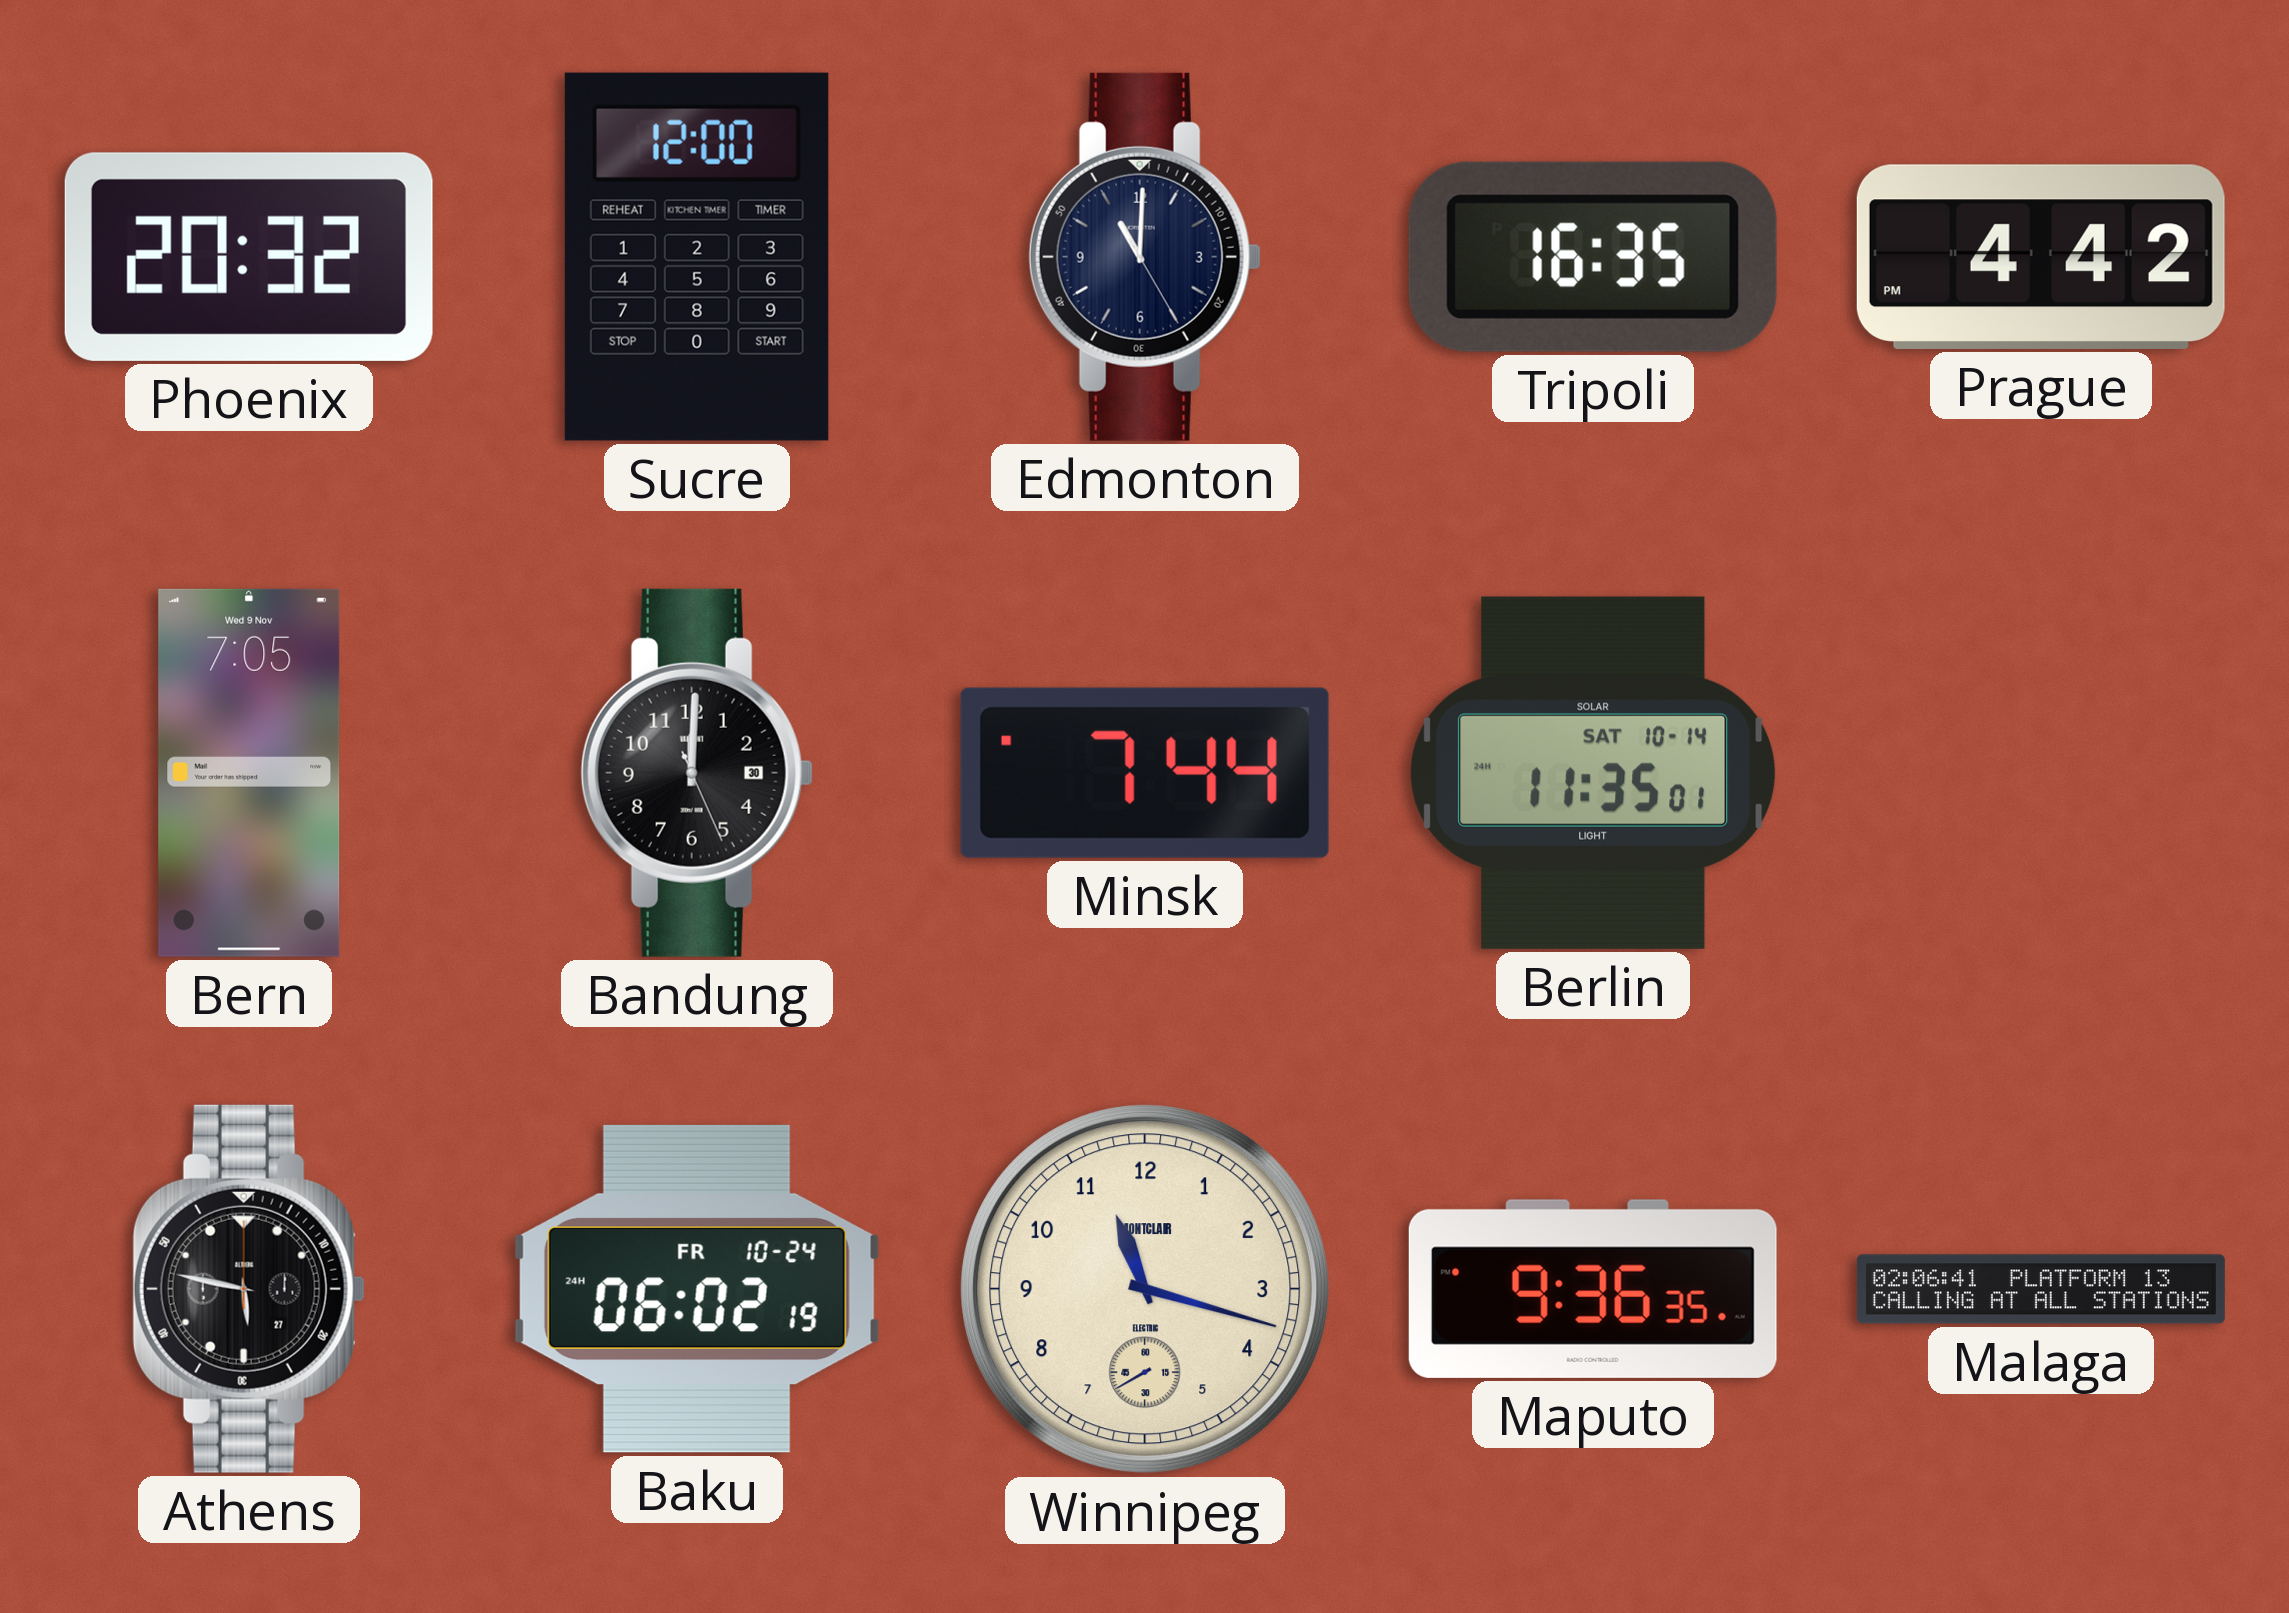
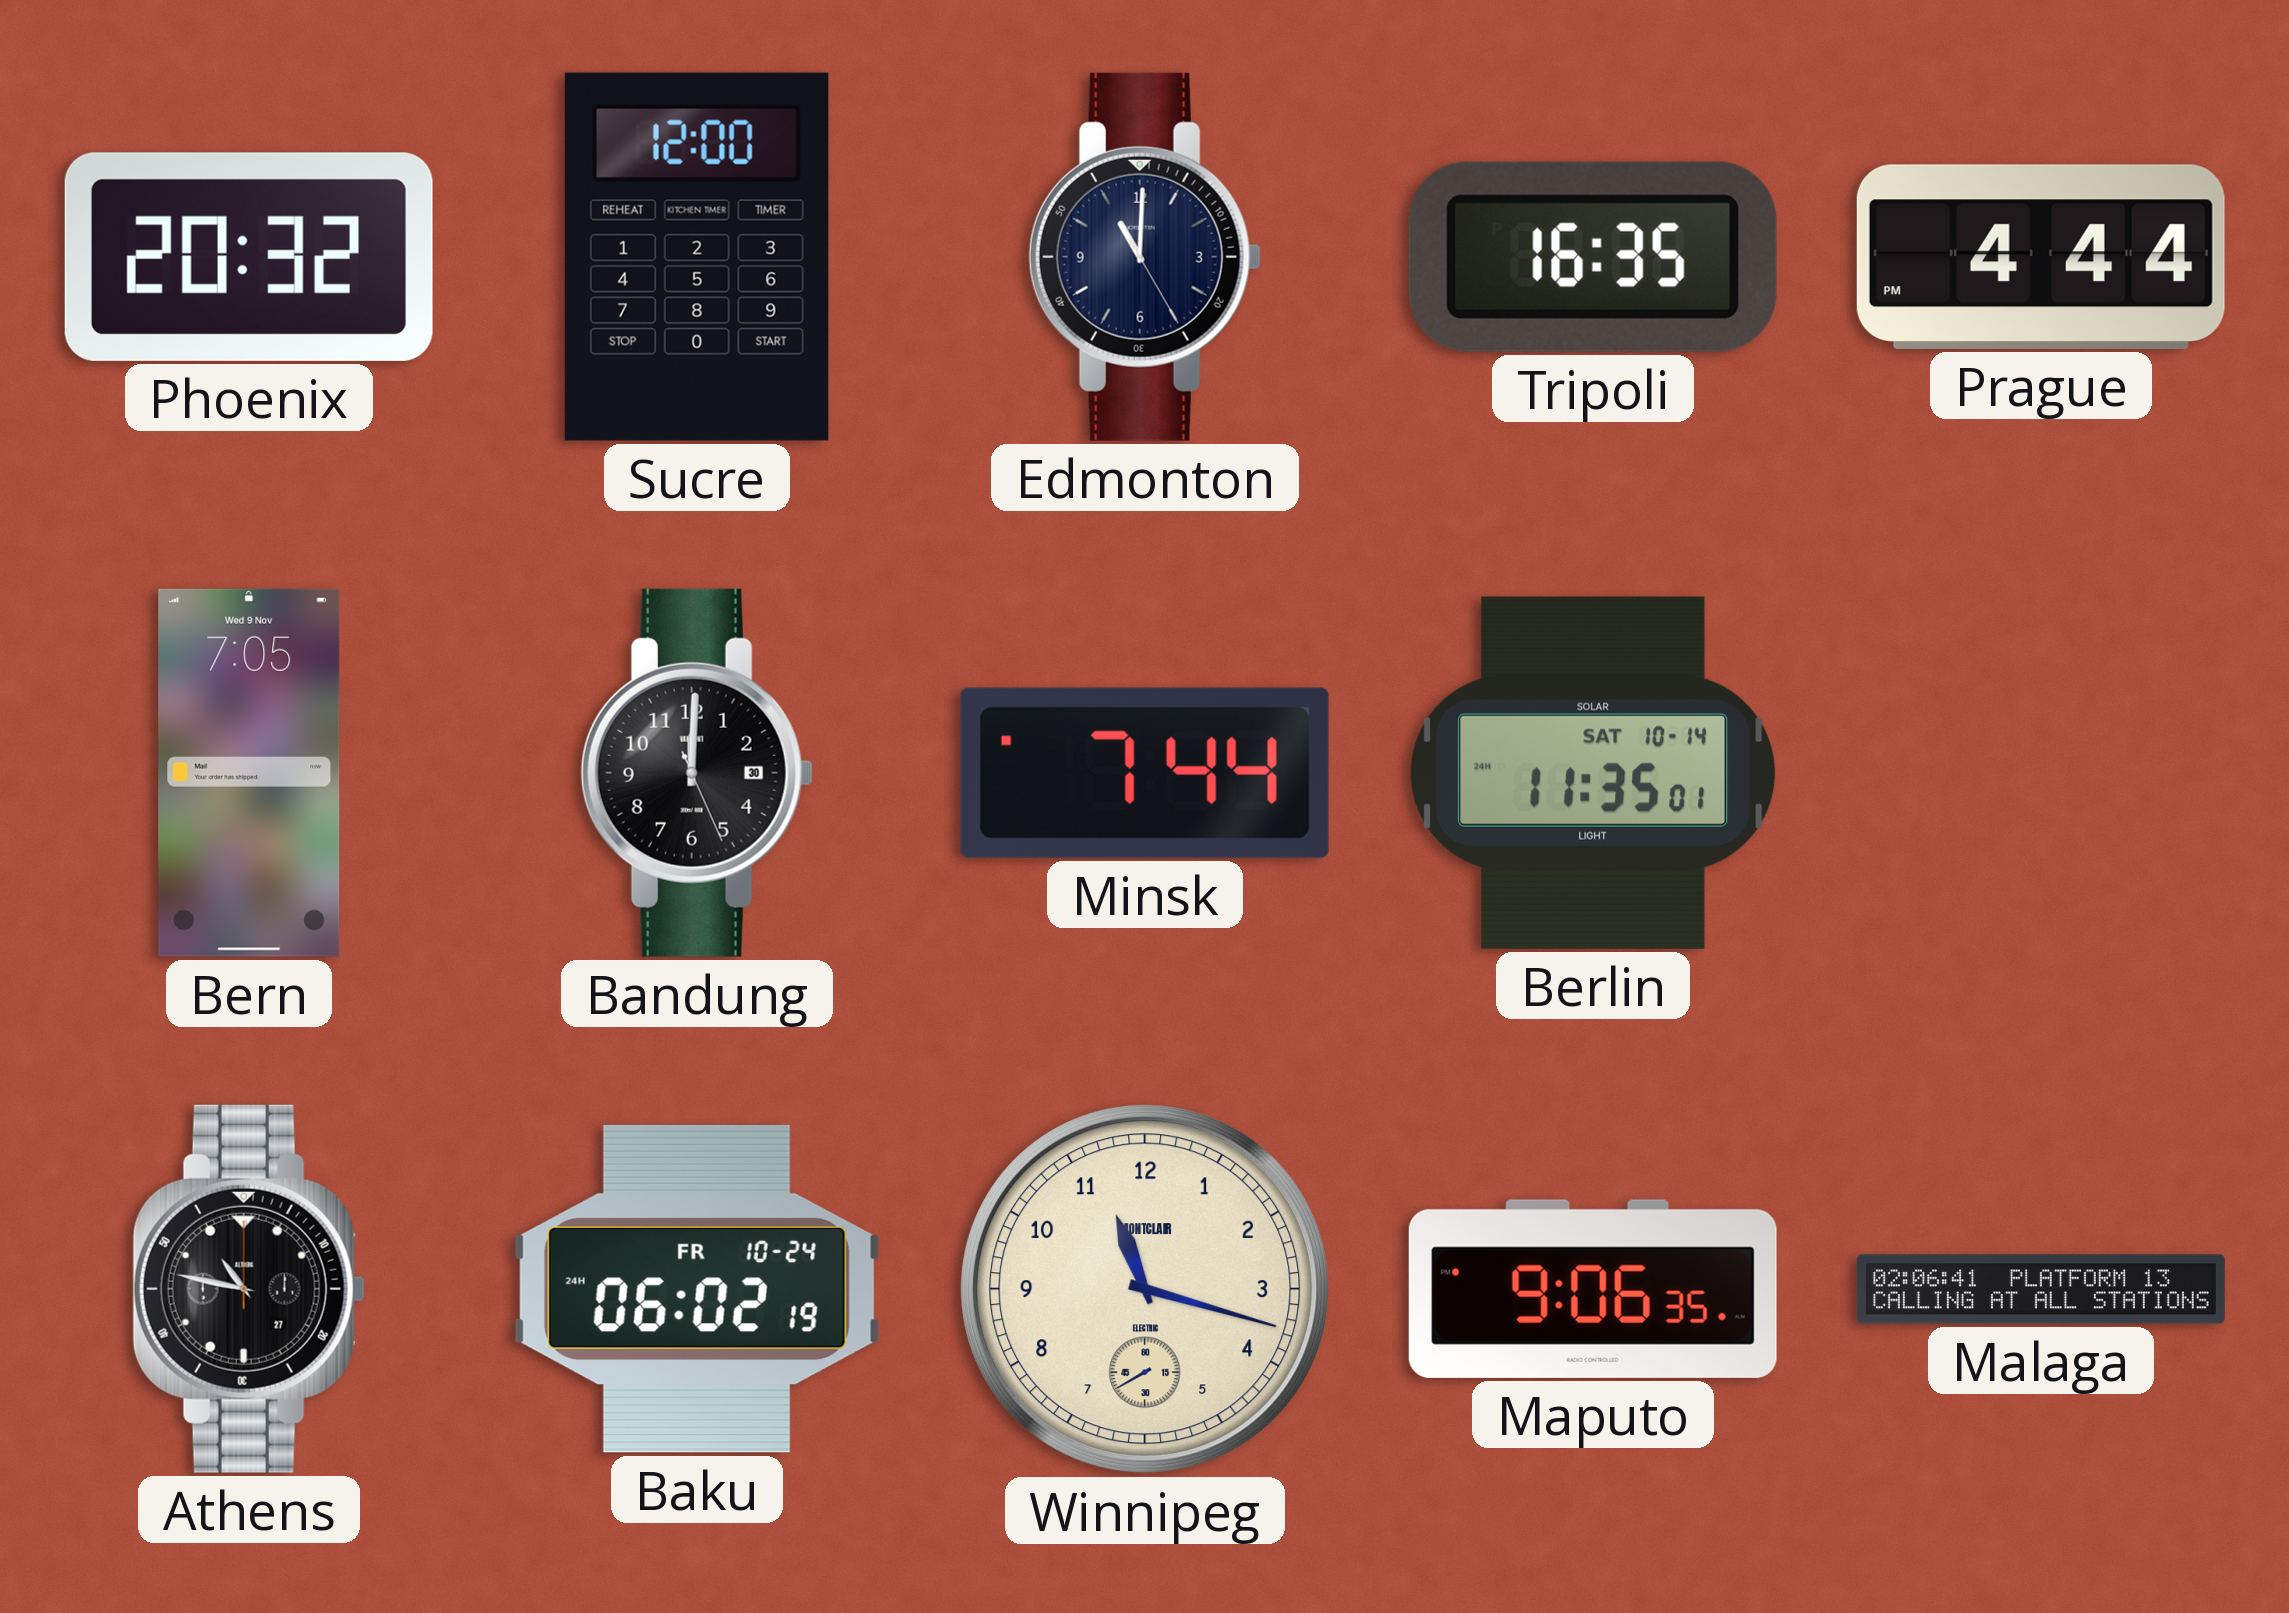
Prague: 4:42 -> 4:44 (2041, 257)
Athens: 5:47 -> 10:47 (249, 1289)
Maputo: 9:36 -> 9:06 (1593, 1289)
